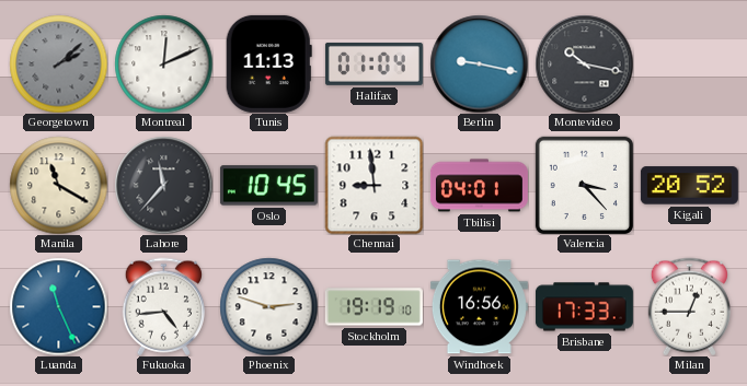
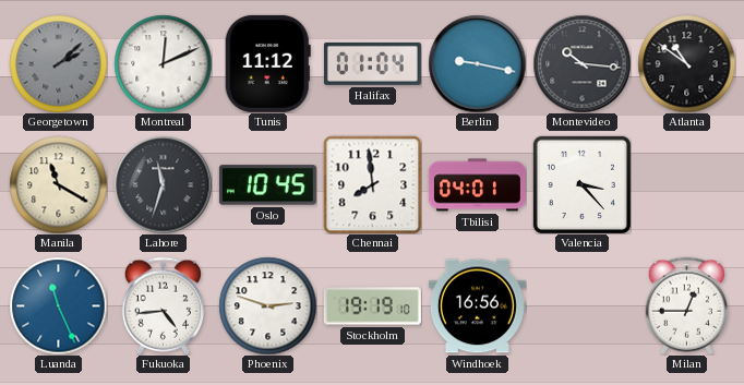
Tunis: 11:13 -> 11:12 (267, 63)
Montevideo: 10:17 -> 10:16 (581, 63)
Atlanta: none -> 10:51 (686, 63)
Lahore: 11:37 -> 11:33 (163, 184)
Chennai: 8:59 -> 7:59 (372, 184)
Kigali: 20:52 -> none (689, 186)
Brisbane: 17:33 -> none (584, 307)
